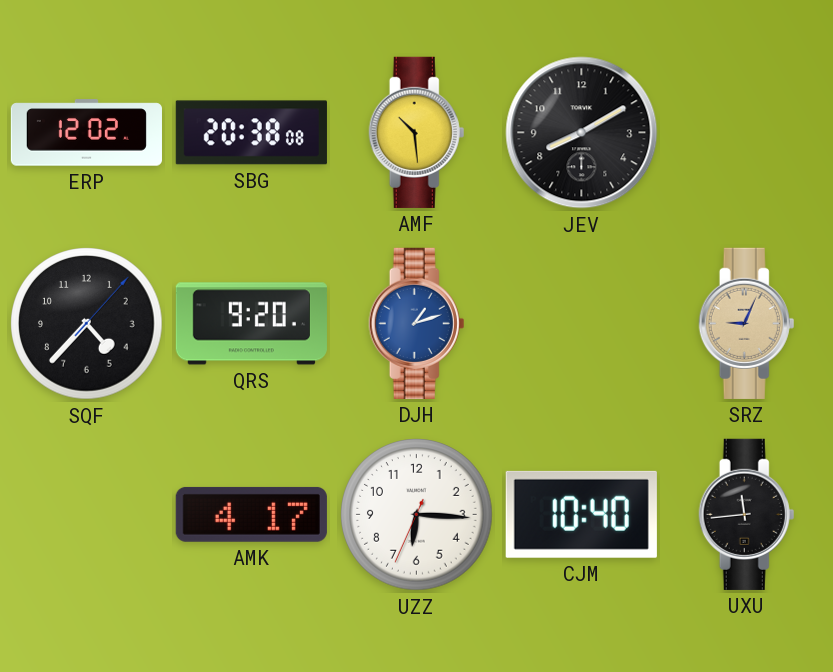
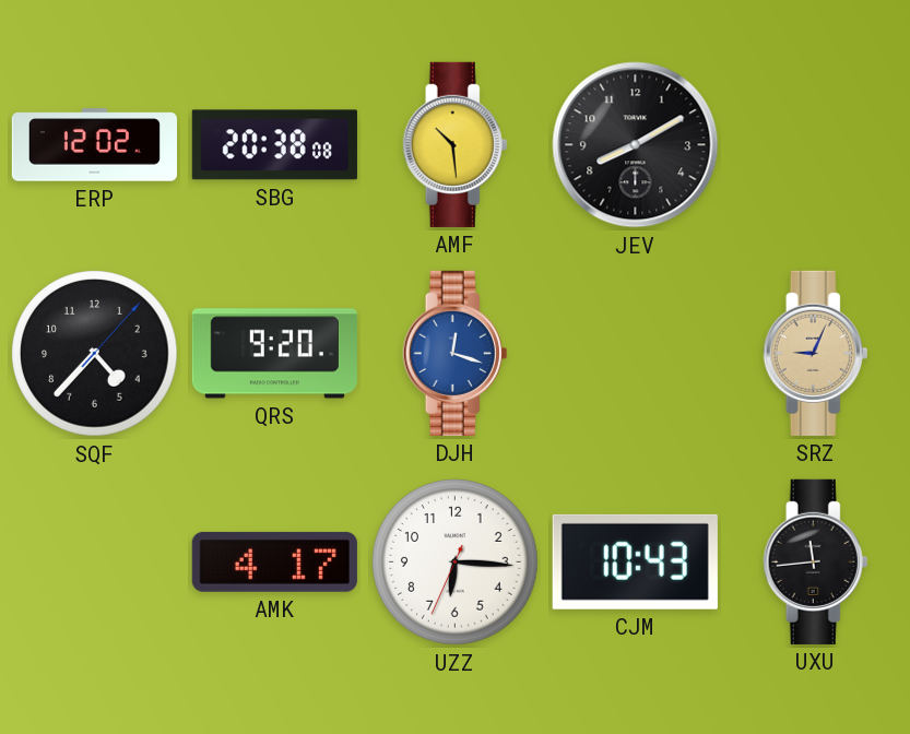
DJH: 1:12 -> 12:18 (456, 353)
CJM: 10:40 -> 10:43 (635, 561)
